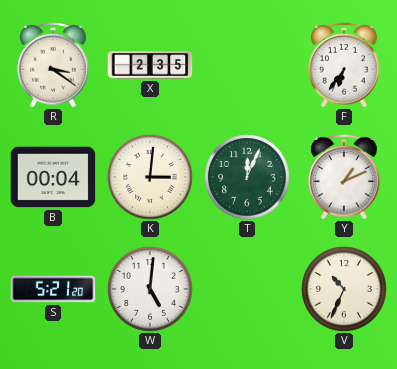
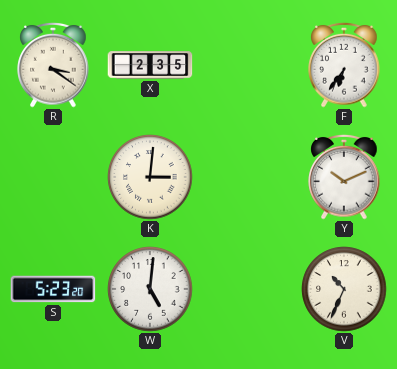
B: 00:04 -> none (53, 177)
T: 12:04 -> none (247, 177)
Y: 1:11 -> 10:11 (344, 177)
S: 5:21 -> 5:23 (53, 289)
